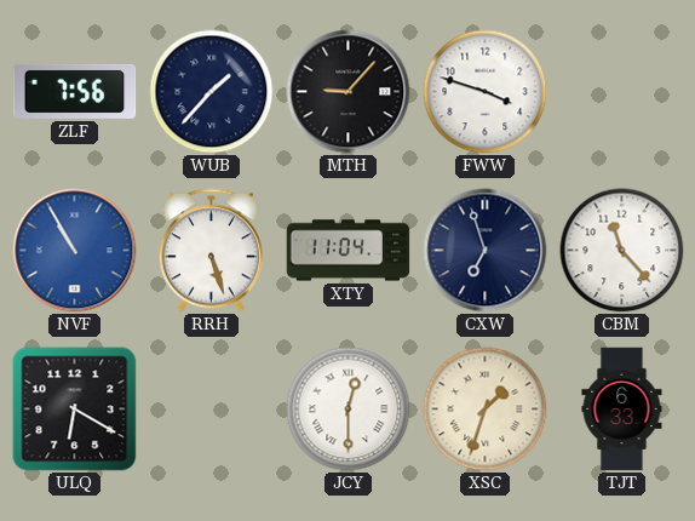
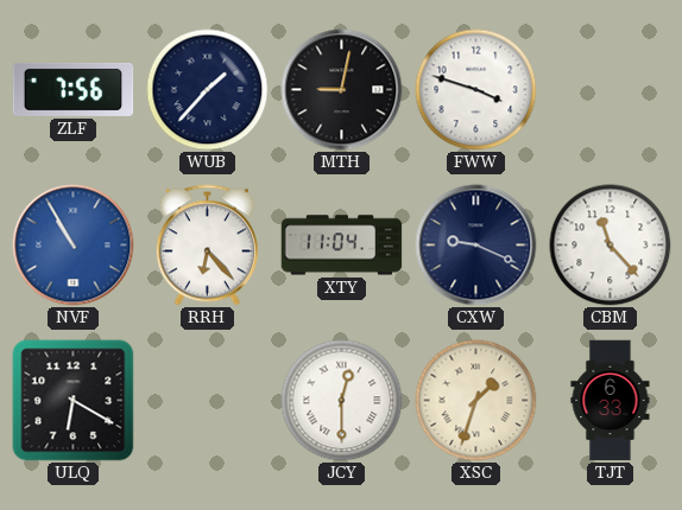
MTH: 9:07 -> 9:02 (342, 90)
RRH: 5:27 -> 6:23 (207, 246)
CXW: 6:57 -> 9:19 (476, 246)
